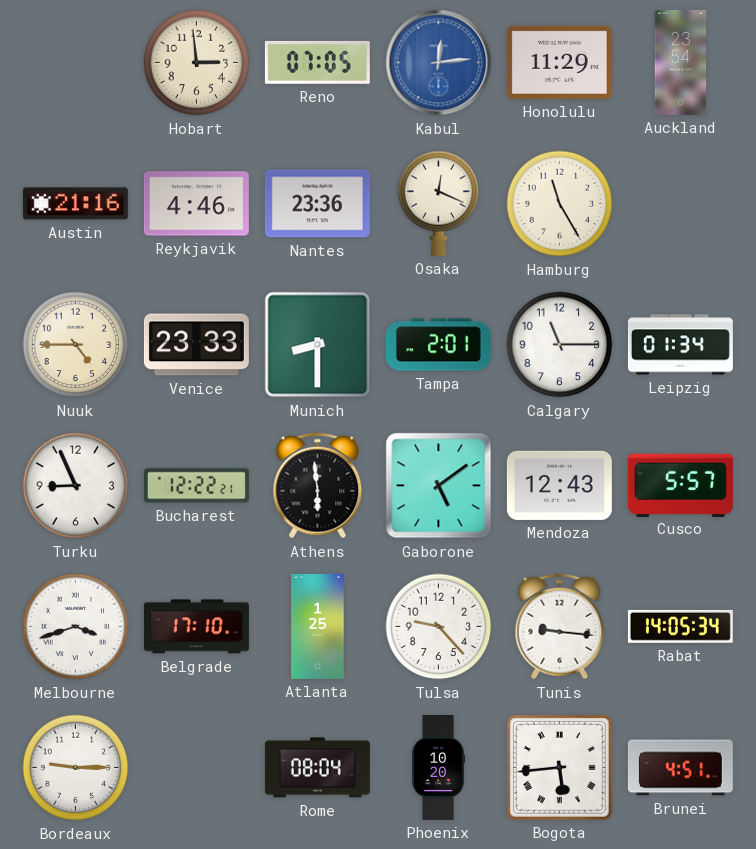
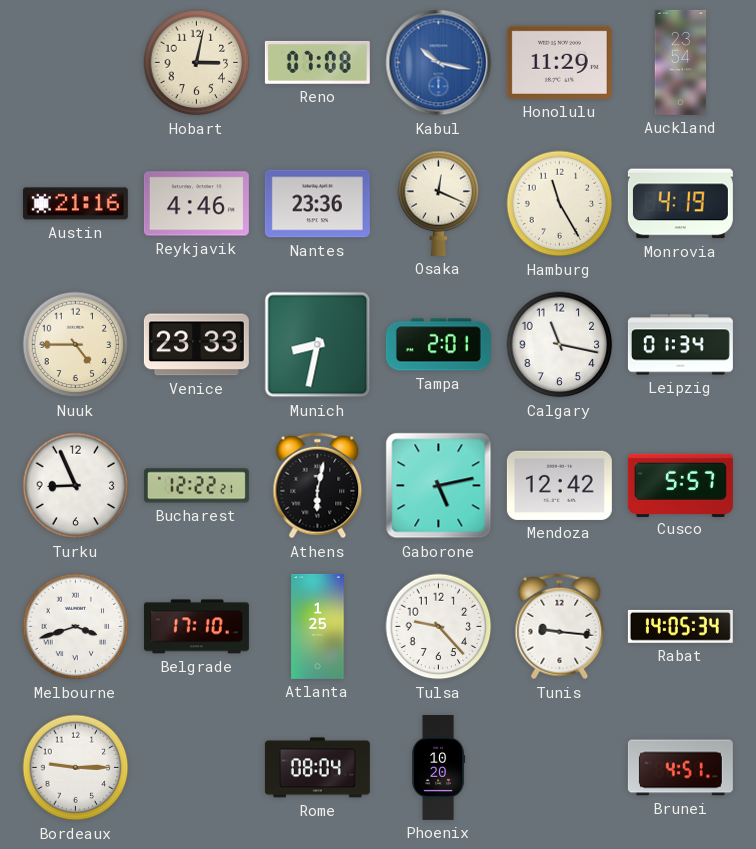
Hobart: 2:59 -> 3:02 (197, 63)
Reno: 07:05 -> 07:08 (317, 62)
Kabul: 12:14 -> 10:17 (439, 63)
Monrovia: none -> 4:19 (680, 204)
Munich: 8:30 -> 8:32 (318, 345)
Calgary: 11:15 -> 11:17 (560, 345)
Athens: 5:59 -> 6:02 (318, 486)
Gaborone: 5:09 -> 5:13 (439, 486)
Mendoza: 12:43 -> 12:42 (559, 485)
Bogota: 5:44 -> none (560, 768)
